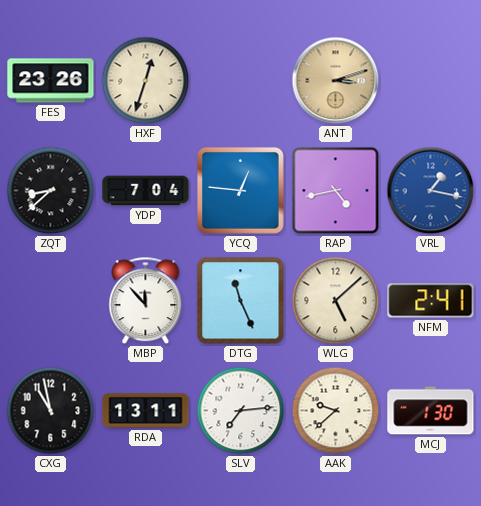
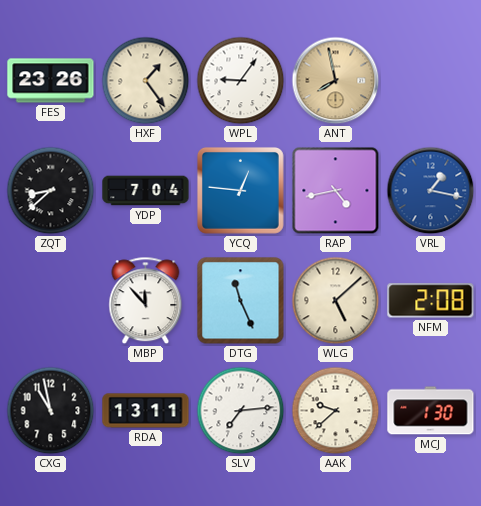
HXF: 12:33 -> 1:24 (146, 81)
WPL: none -> 9:06 (241, 81)
ANT: 3:12 -> 7:58 (336, 81)
NFM: 2:41 -> 2:08 (431, 301)
